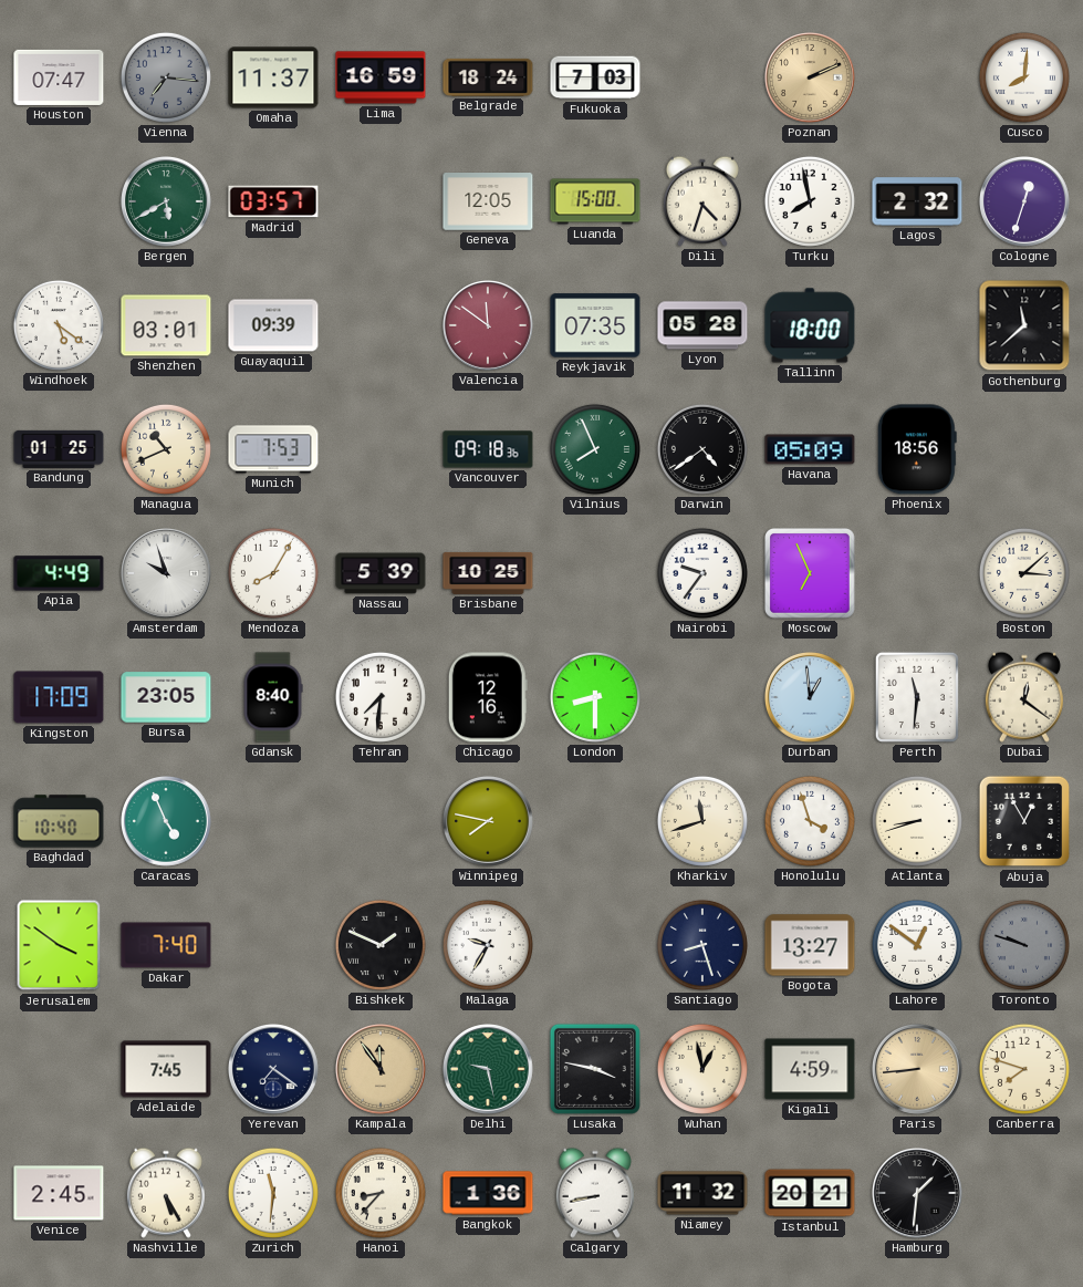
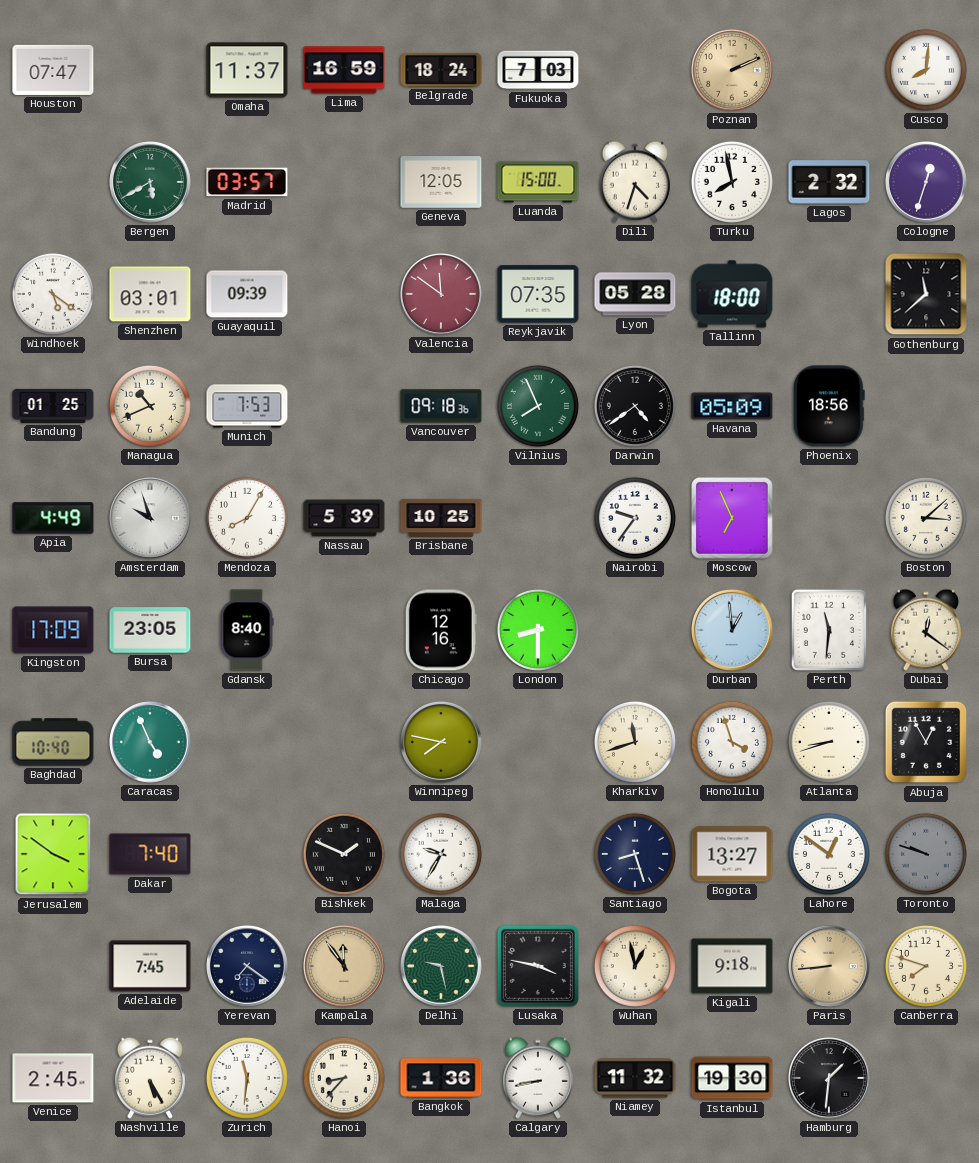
Vienna: 7:16 -> none (166, 77)
Tehran: 7:31 -> none (381, 697)
Kigali: 4:59 -> 9:18 (732, 966)
Istanbul: 20:21 -> 19:30 (732, 1078)
